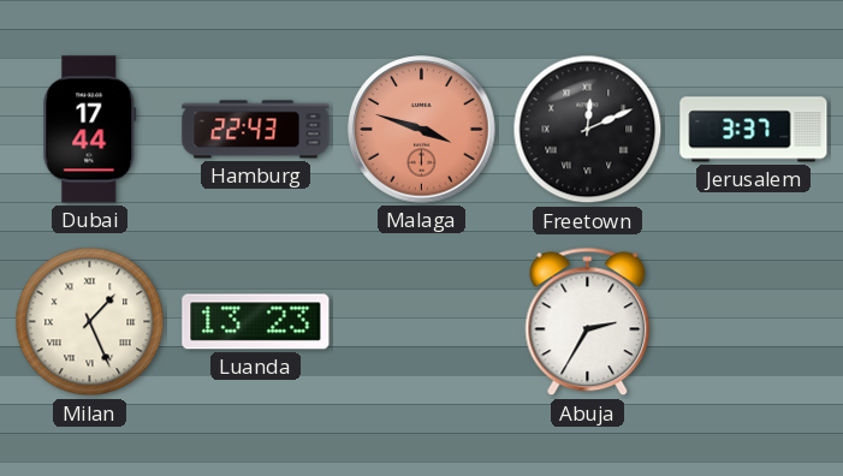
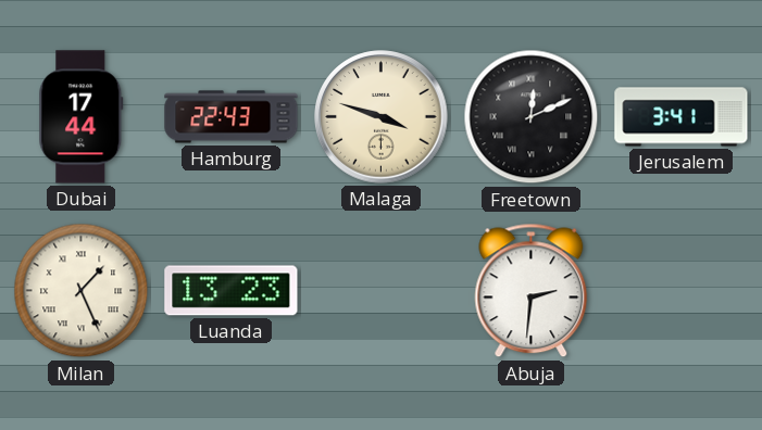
Malaga dial: salmon -> cream (382, 117)
Jerusalem: 3:37 -> 3:41 (682, 117)
Abuja: 2:35 -> 2:31 (532, 291)
